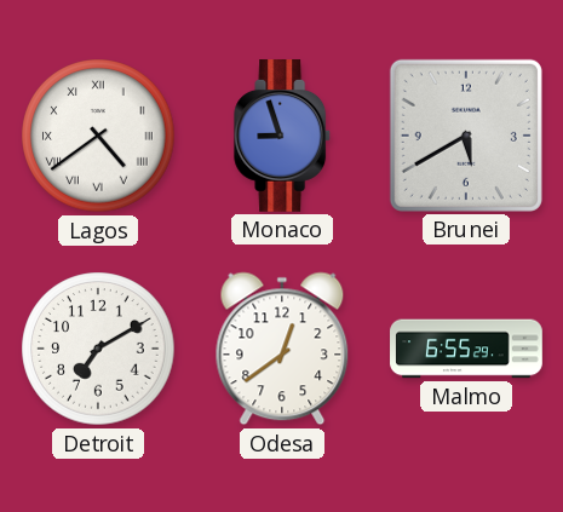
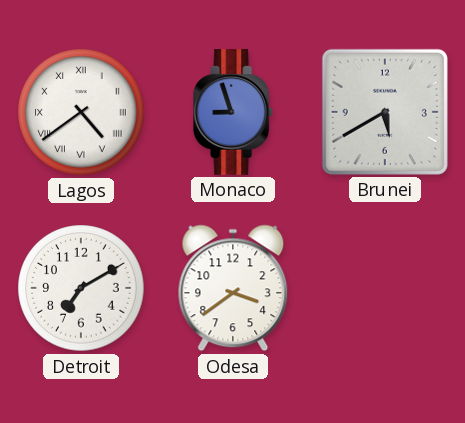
Odesa: 12:39 -> 3:39 (233, 288)
Malmo: 6:55 -> none (466, 349)
